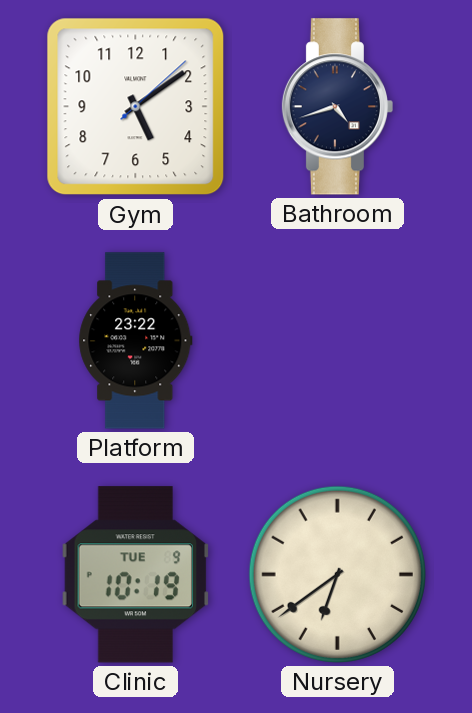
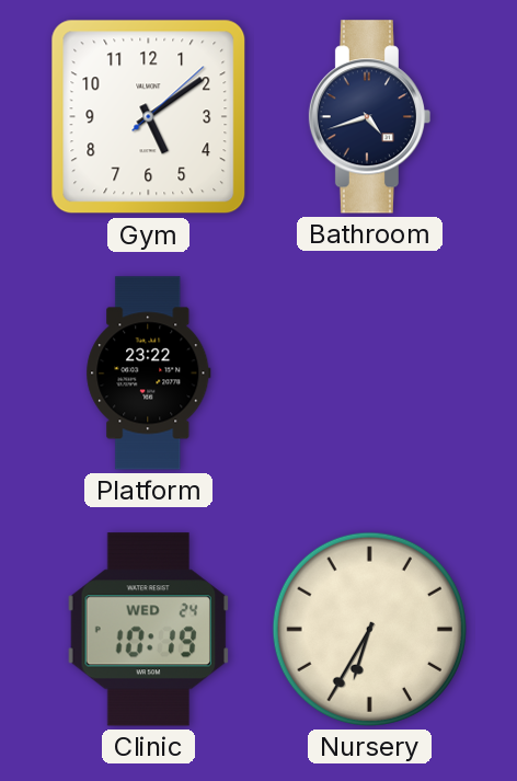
Clinic date: TUE 9 -> WED 24 (149, 630)
Nursery: 6:39 -> 6:35 (369, 629)
